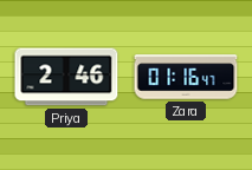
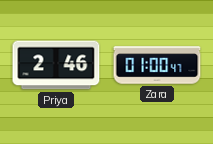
Zara: 01:16 -> 01:00 (157, 65)
